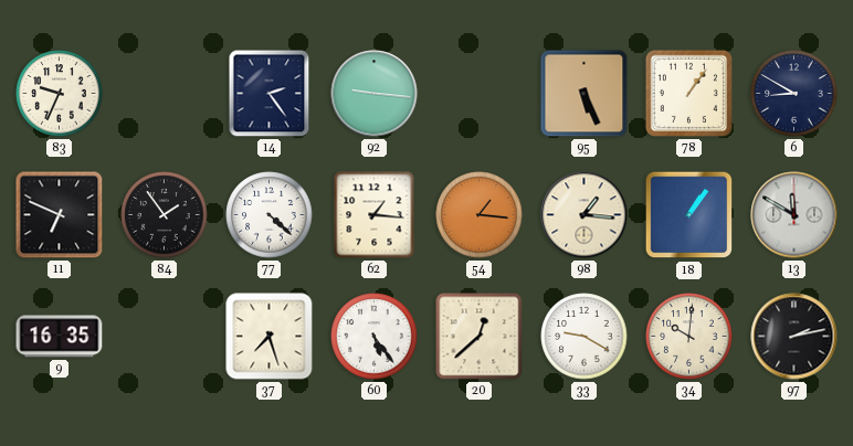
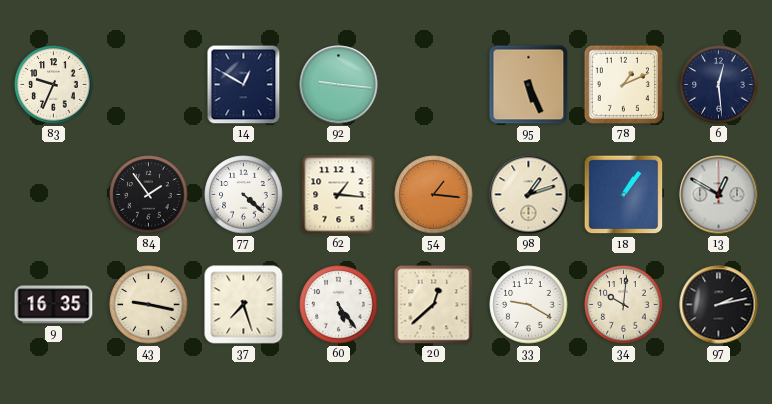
14: 2:24 -> 12:50 (244, 85)
78: 1:06 -> 1:11 (623, 84)
6: 8:50 -> 12:29 (719, 85)
11: 6:49 -> none (60, 215)
98: 1:16 -> 1:12 (529, 195)
13: 11:50 -> 12:50 (719, 195)
43: none -> 9:17 (149, 305)
